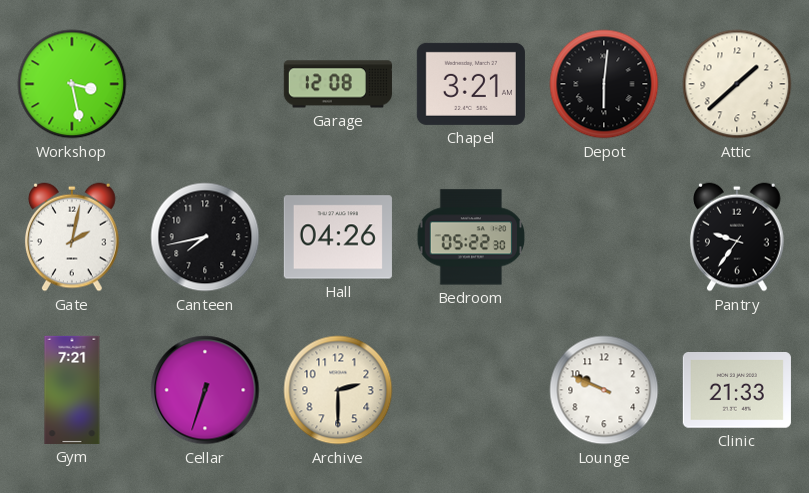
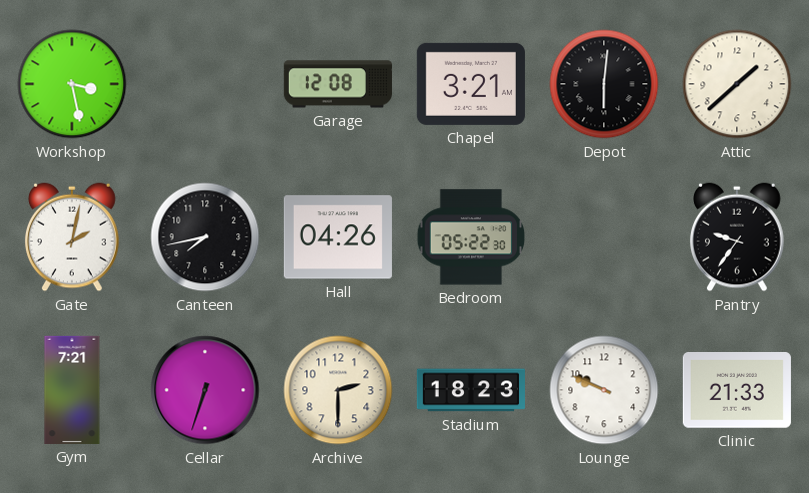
Stadium: none -> 18:23 (471, 390)
